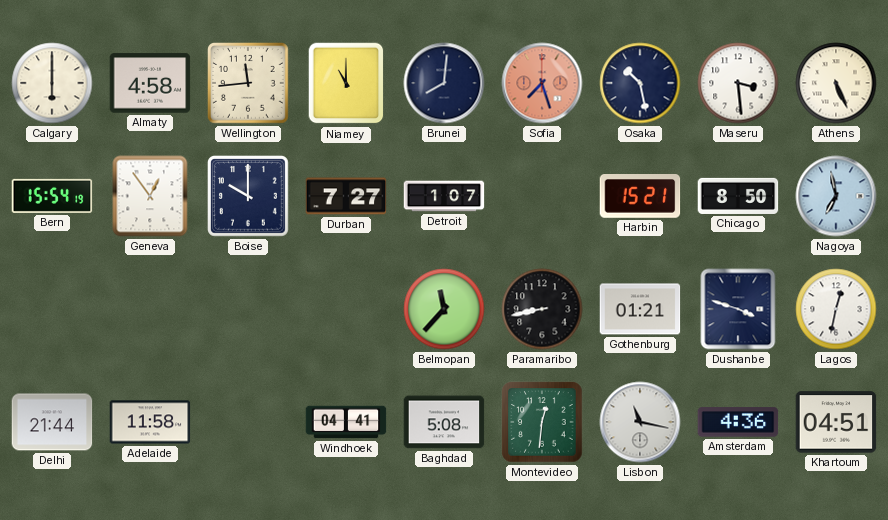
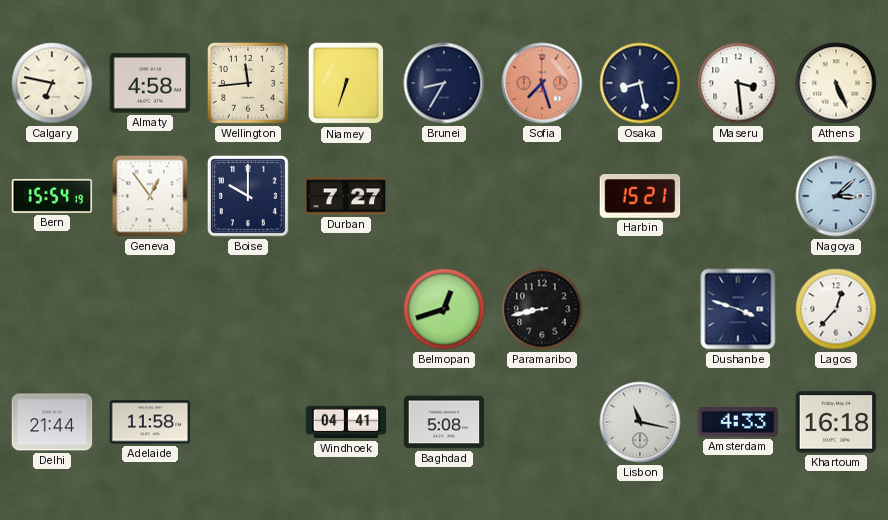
Calgary: 6:00 -> 6:47 (52, 83)
Niamey: 11:00 -> 6:33 (346, 83)
Brunei: 8:01 -> 8:35 (444, 83)
Osaka: 10:28 -> 8:28 (640, 83)
Detroit: 1:07 -> none (444, 196)
Chicago: 8:50 -> none (738, 196)
Nagoya: 6:58 -> 3:08 (836, 196)
Belmopan: 11:37 -> 12:42 (444, 309)
Gothenburg: 01:21 -> none (640, 309)
Lagos: 12:32 -> 12:37 (836, 309)
Montevideo: 12:31 -> none (542, 422)
Amsterdam: 4:36 -> 4:33 (738, 422)
Khartoum: 04:51 -> 16:18 (836, 422)
